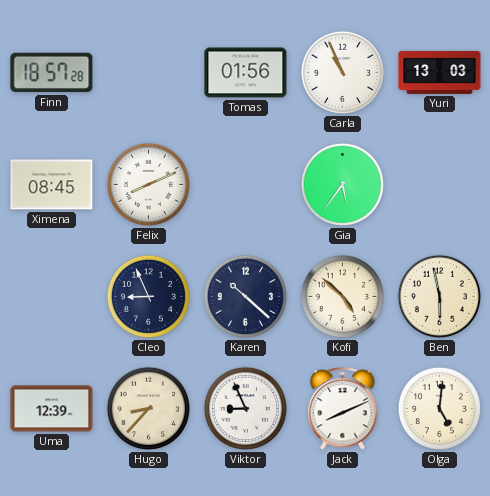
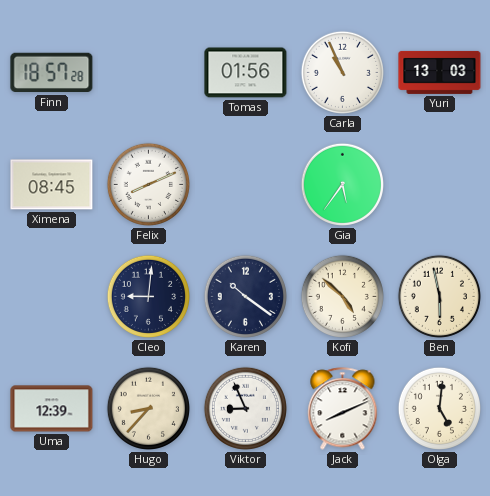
Cleo: 8:56 -> 9:01 (148, 296)
Karen: 10:22 -> 10:21 (245, 296)
